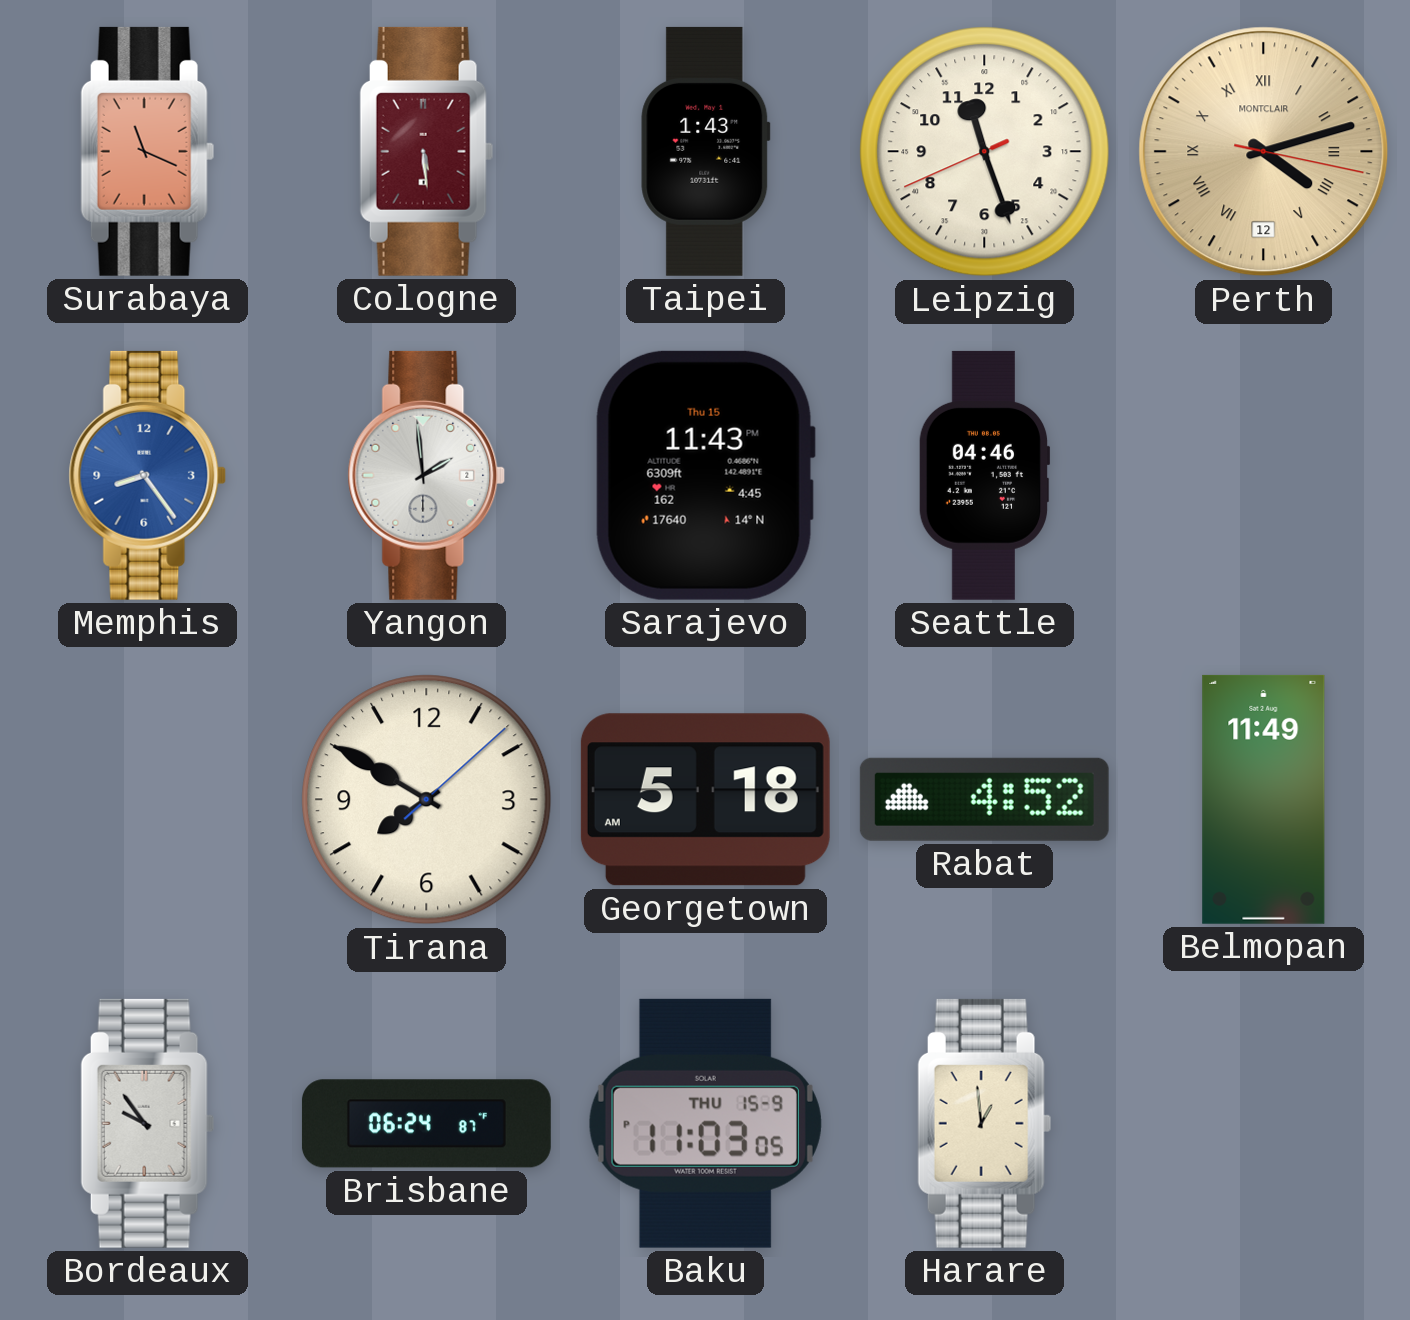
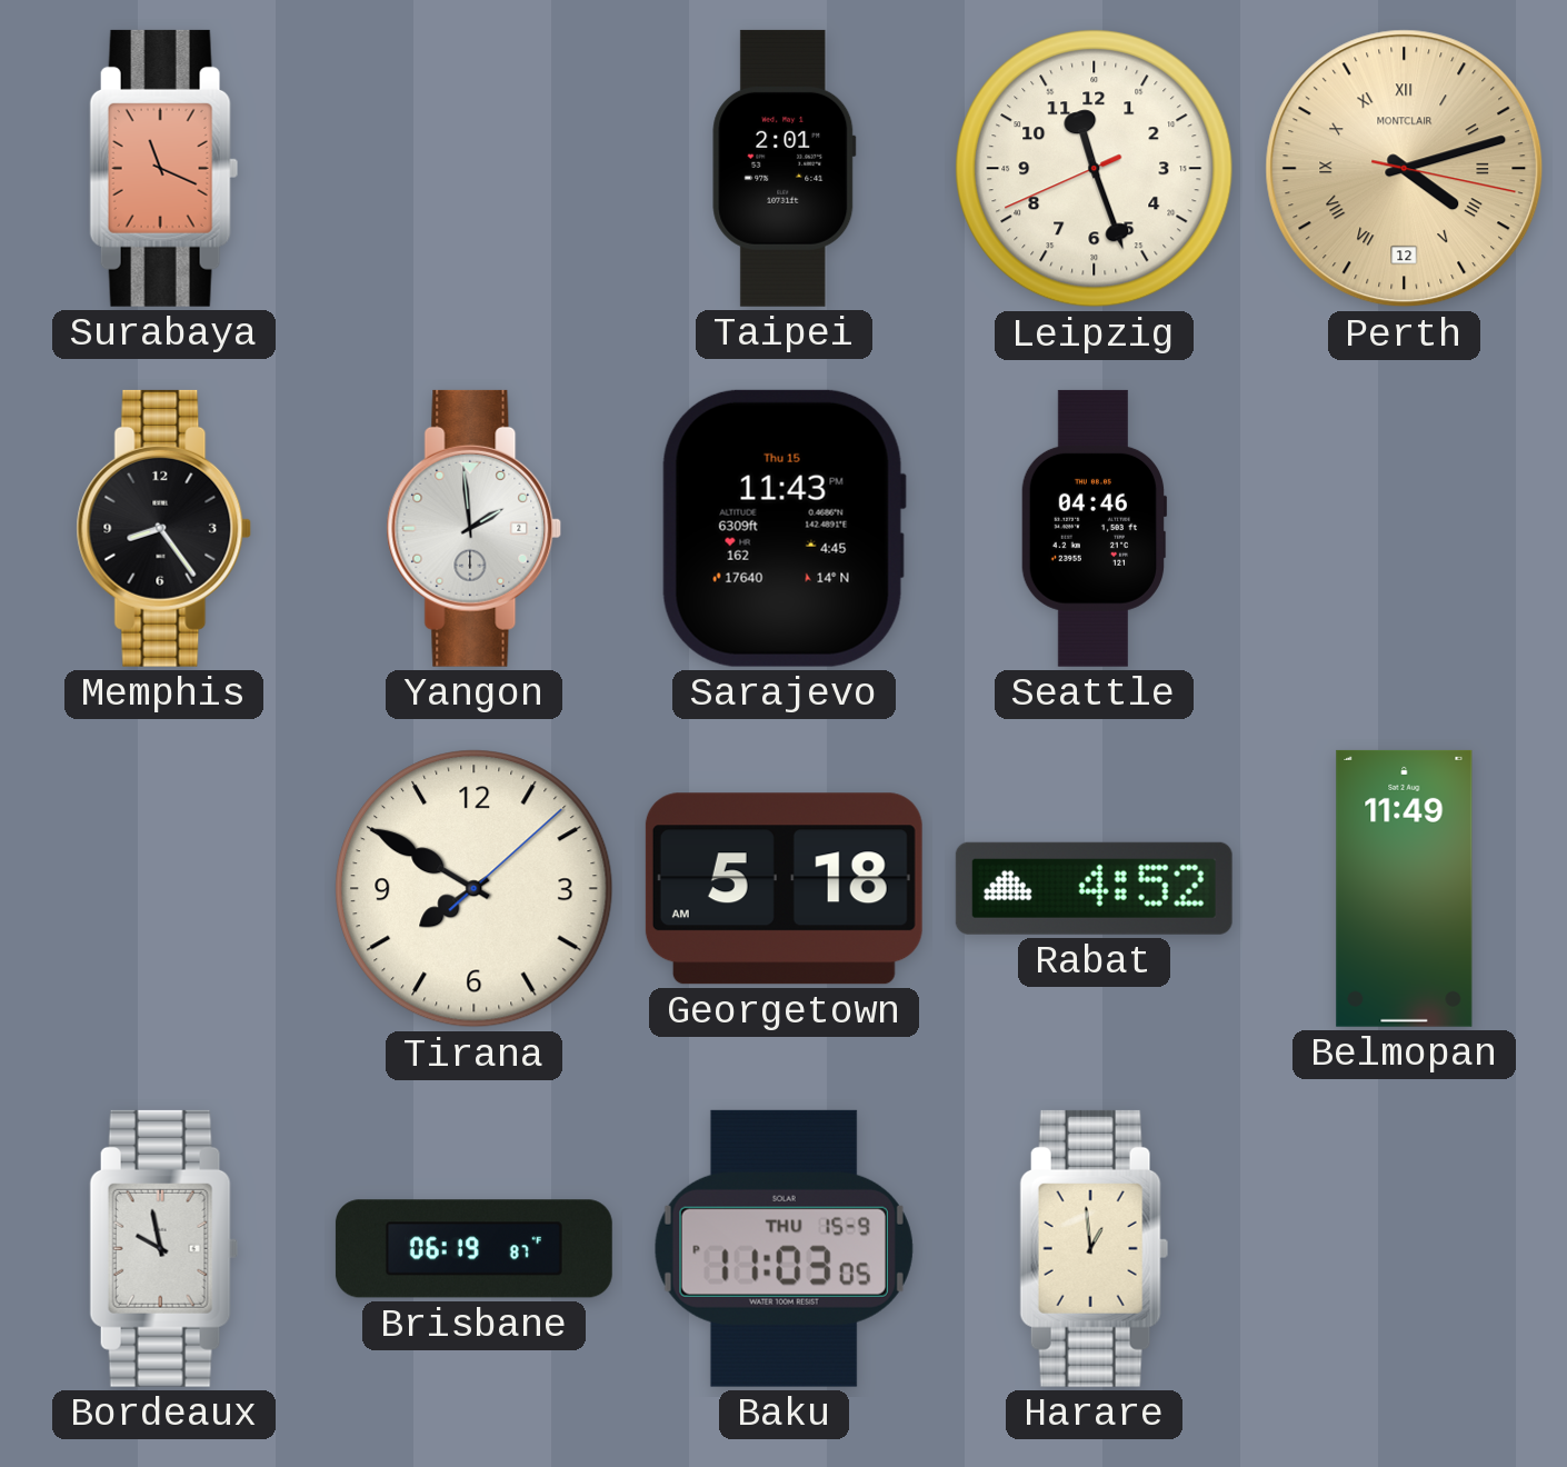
Cologne: 5:29 -> none (427, 151)
Taipei: 1:43 -> 2:01 (785, 168)
Memphis dial: blue -> black (164, 528)
Bordeaux: 9:54 -> 9:58 (164, 1248)
Brisbane: 06:24 -> 06:19 (473, 1249)
